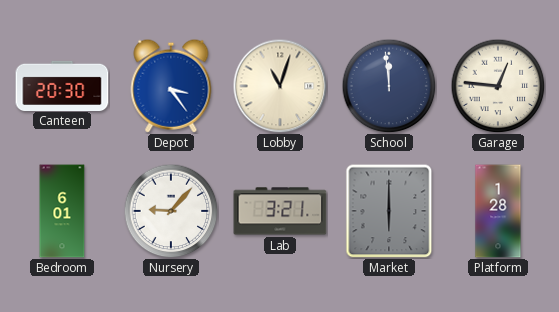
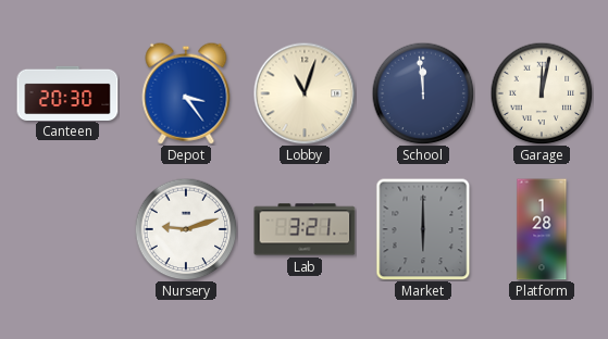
Garage: 12:46 -> 12:02 (542, 93)
Bedroom: 6:01 -> none (62, 211)
Nursery: 9:07 -> 9:12 (186, 229)
